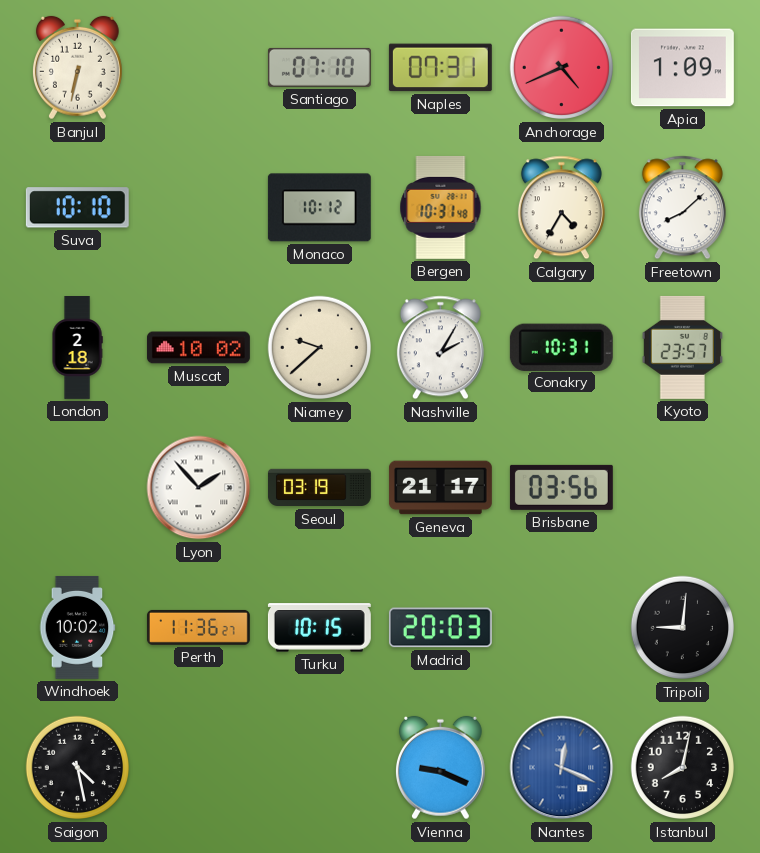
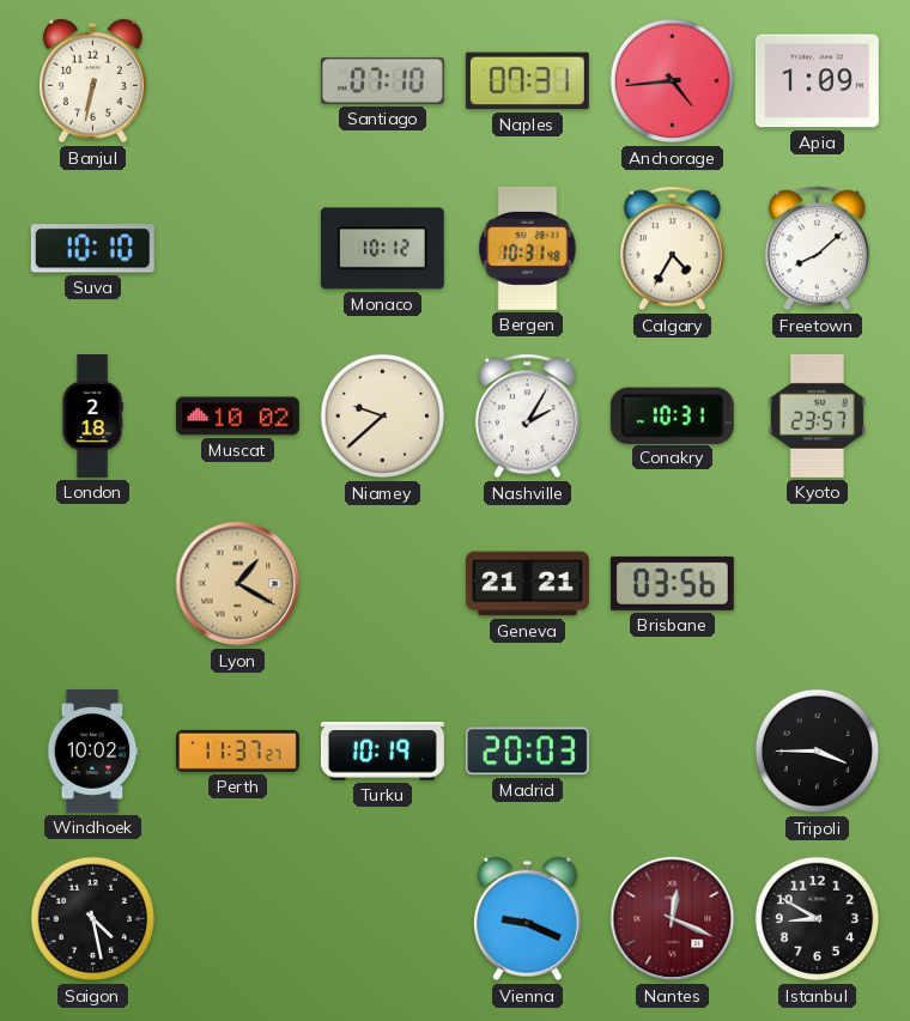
Anchorage: 4:41 -> 4:44 (673, 81)
Lyon: 1:53 -> 1:20 (238, 584)
Lyon dial: white -> champagne (238, 584)
Seoul: 03:19 -> none (319, 488)
Geneva: 21:17 -> 21:21 (527, 584)
Perth: 11:36 -> 11:37 (237, 750)
Turku: 10:15 -> 10:19 (382, 752)
Tripoli: 9:01 -> 3:45 (818, 752)
Nantes dial: blue -> burgundy (673, 919)
Istanbul: 8:02 -> 8:50 (818, 919)
